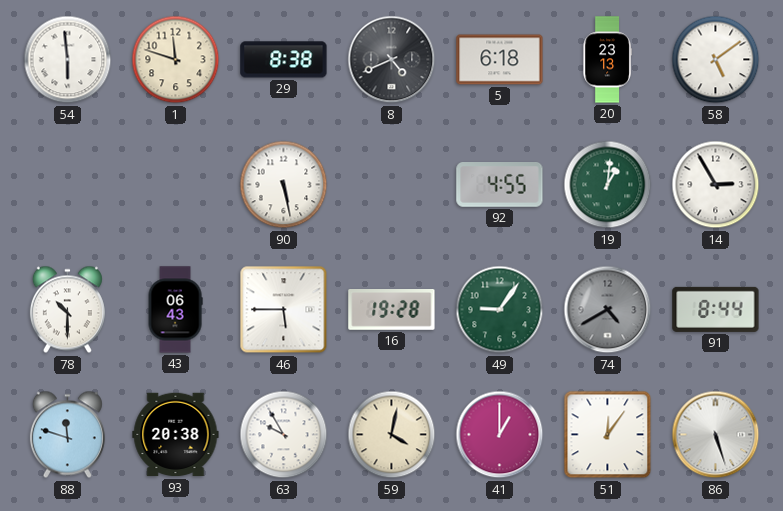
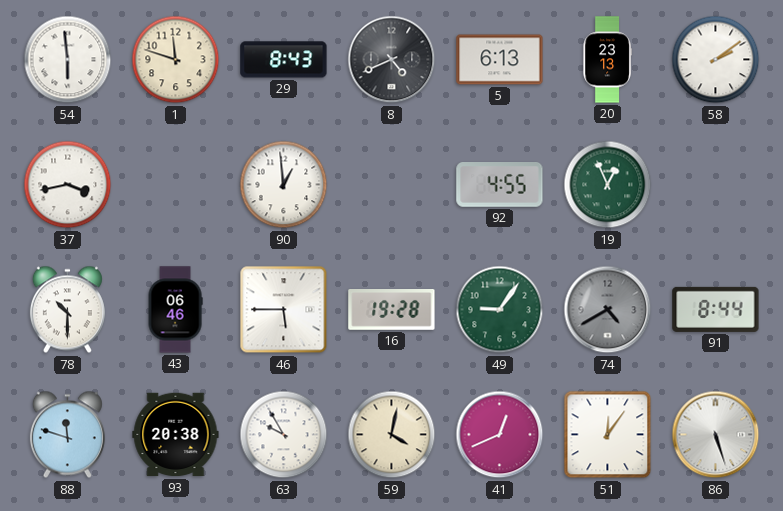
29: 8:38 -> 8:43 (284, 60)
5: 6:18 -> 6:13 (500, 60)
58: 5:09 -> 2:09 (716, 60)
37: none -> 3:43 (68, 185)
90: 5:28 -> 12:59 (284, 185)
19: 1:01 -> 12:56 (608, 185)
14: 2:55 -> none (716, 185)
43: 06:43 -> 06:46 (175, 310)
41: 1:00 -> 12:41 (500, 435)
